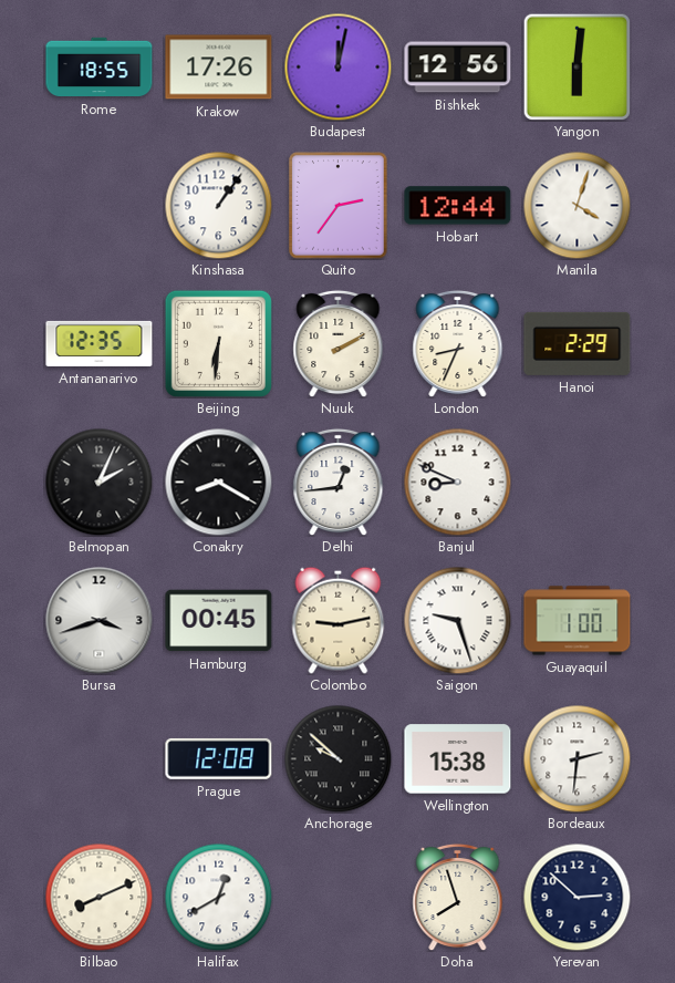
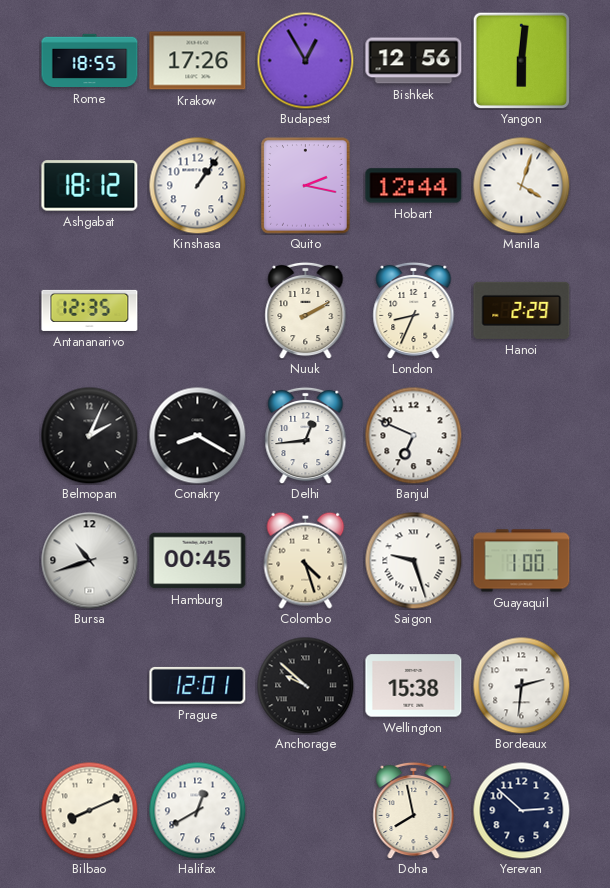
Budapest: 12:02 -> 12:55 (305, 60)
Ashgabat: none -> 18:12 (90, 186)
Quito: 2:36 -> 2:17 (306, 186)
Beijing: 6:31 -> none (218, 343)
Banjul: 8:49 -> 6:49 (413, 435)
Bursa: 3:42 -> 10:42 (90, 561)
Colombo: 9:13 -> 4:27 (306, 560)
Prague: 12:08 -> 12:01 (198, 685)
Doha: 7:57 -> 7:58 (414, 810)
